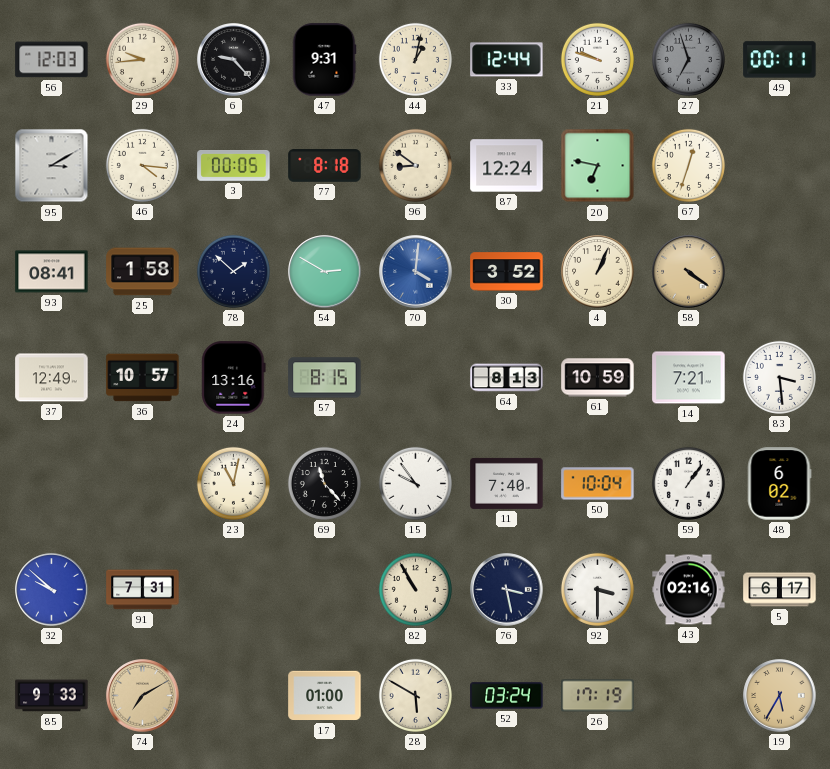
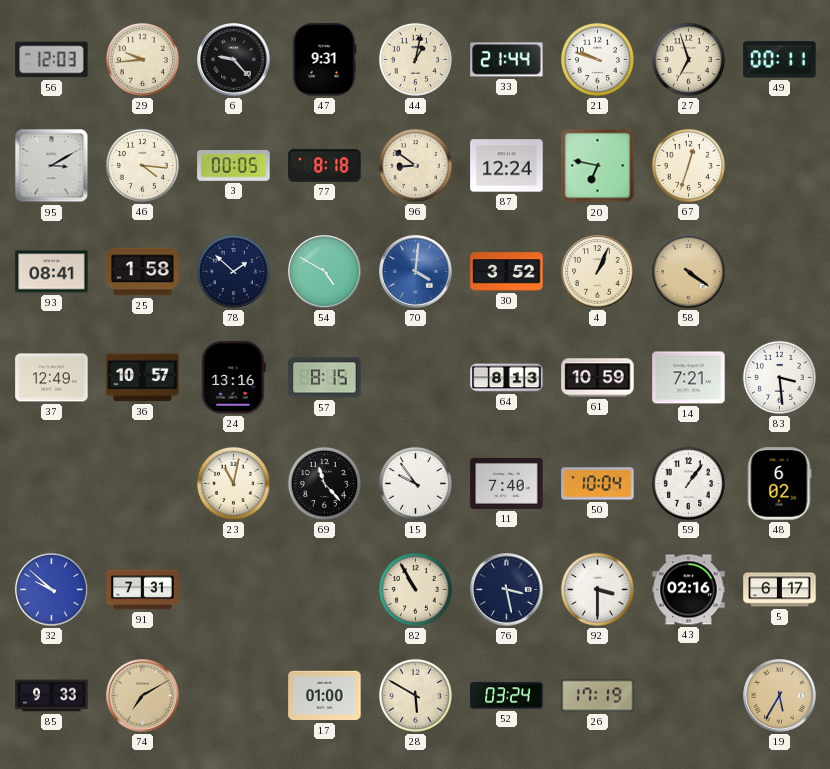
33: 12:44 -> 21:44 (507, 60)
27 dial: grey -> cream (688, 59)
54: 2:50 -> 4:50 (325, 272)
